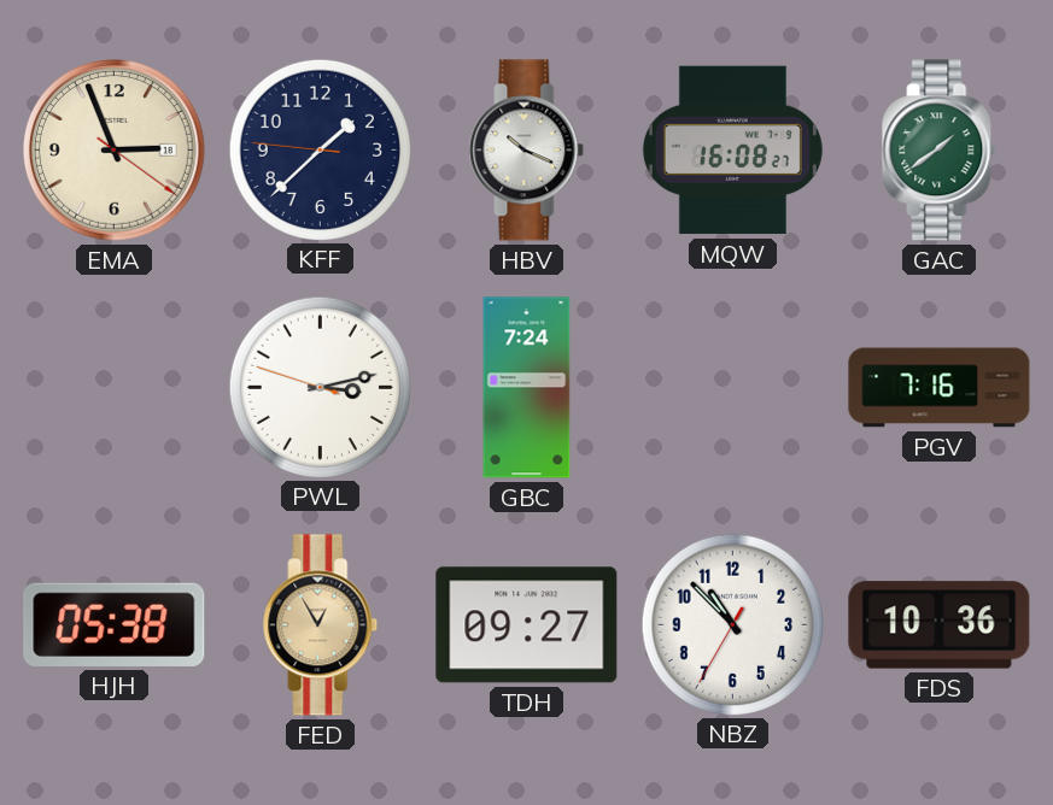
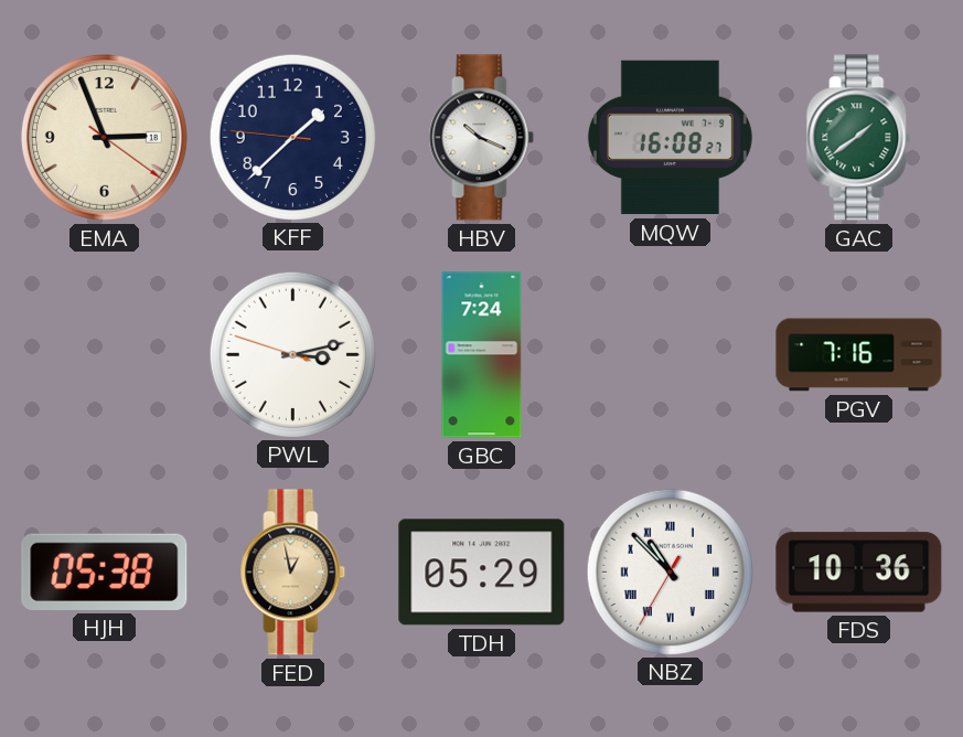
FED: 12:55 -> 12:58 (293, 573)
TDH: 09:27 -> 05:29 (482, 573)
NBZ numerals: Arabic -> Roman (670, 572)
